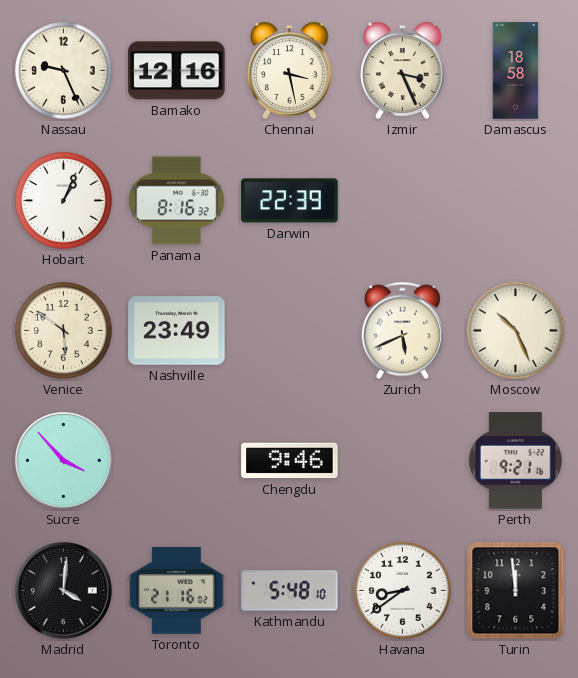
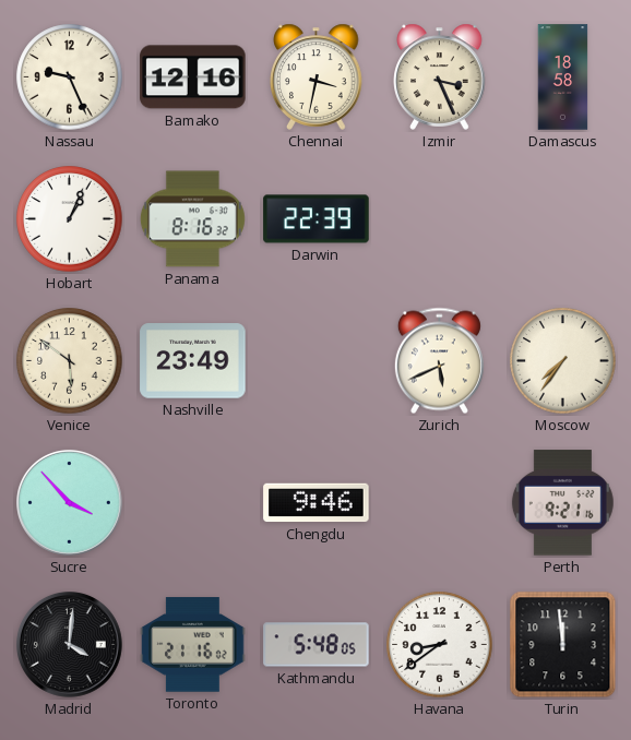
Chennai: 3:28 -> 3:32 (317, 76)
Moscow: 10:26 -> 7:36 (563, 361)
Kathmandu: 5:48:10 -> 5:48:05 (317, 645)
